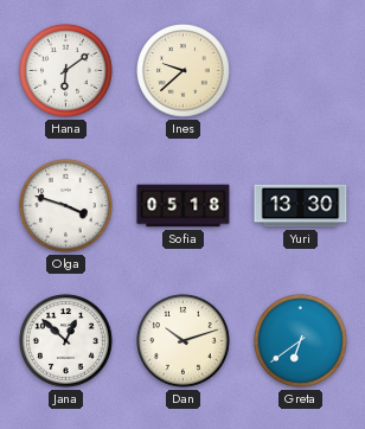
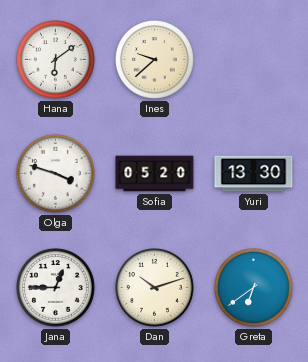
Sofia: 05:18 -> 05:20 (155, 174)
Jana: 12:52 -> 12:45 (56, 288)
